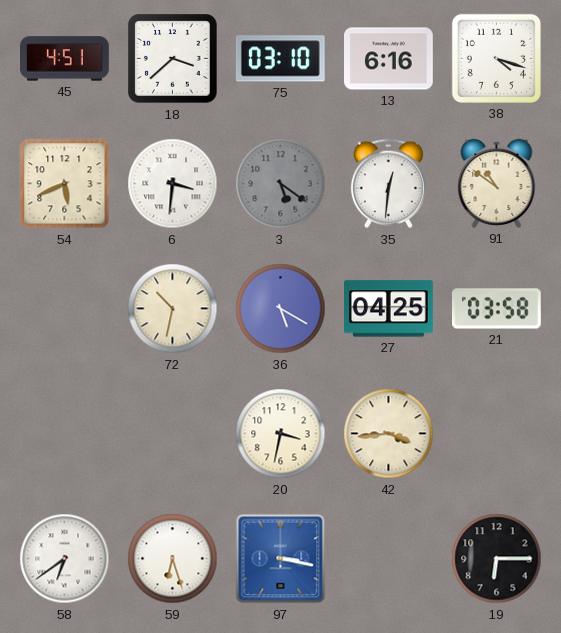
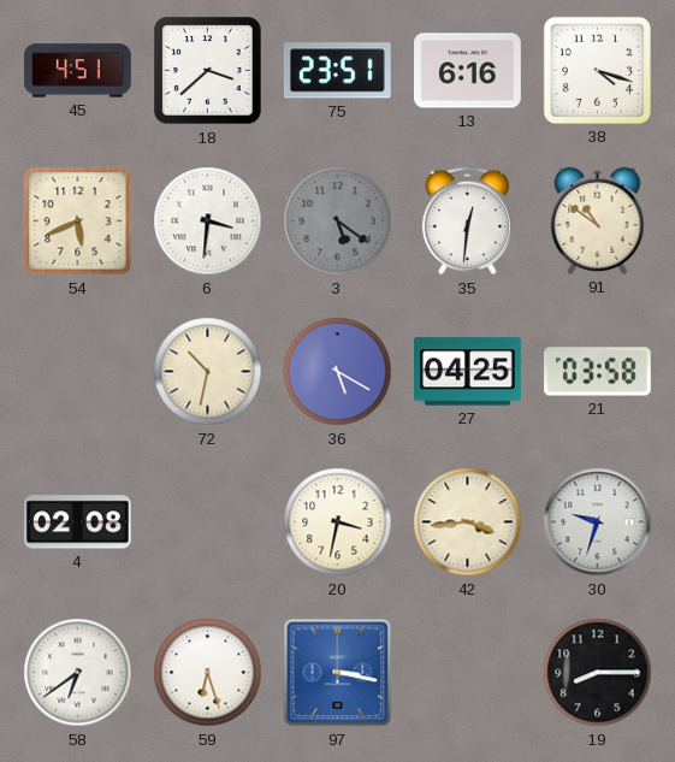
75: 03:10 -> 23:51 (337, 71)
4: none -> 02:08 (78, 522)
30: none -> 9:33 (598, 522)
19: 6:15 -> 8:15 (598, 673)
